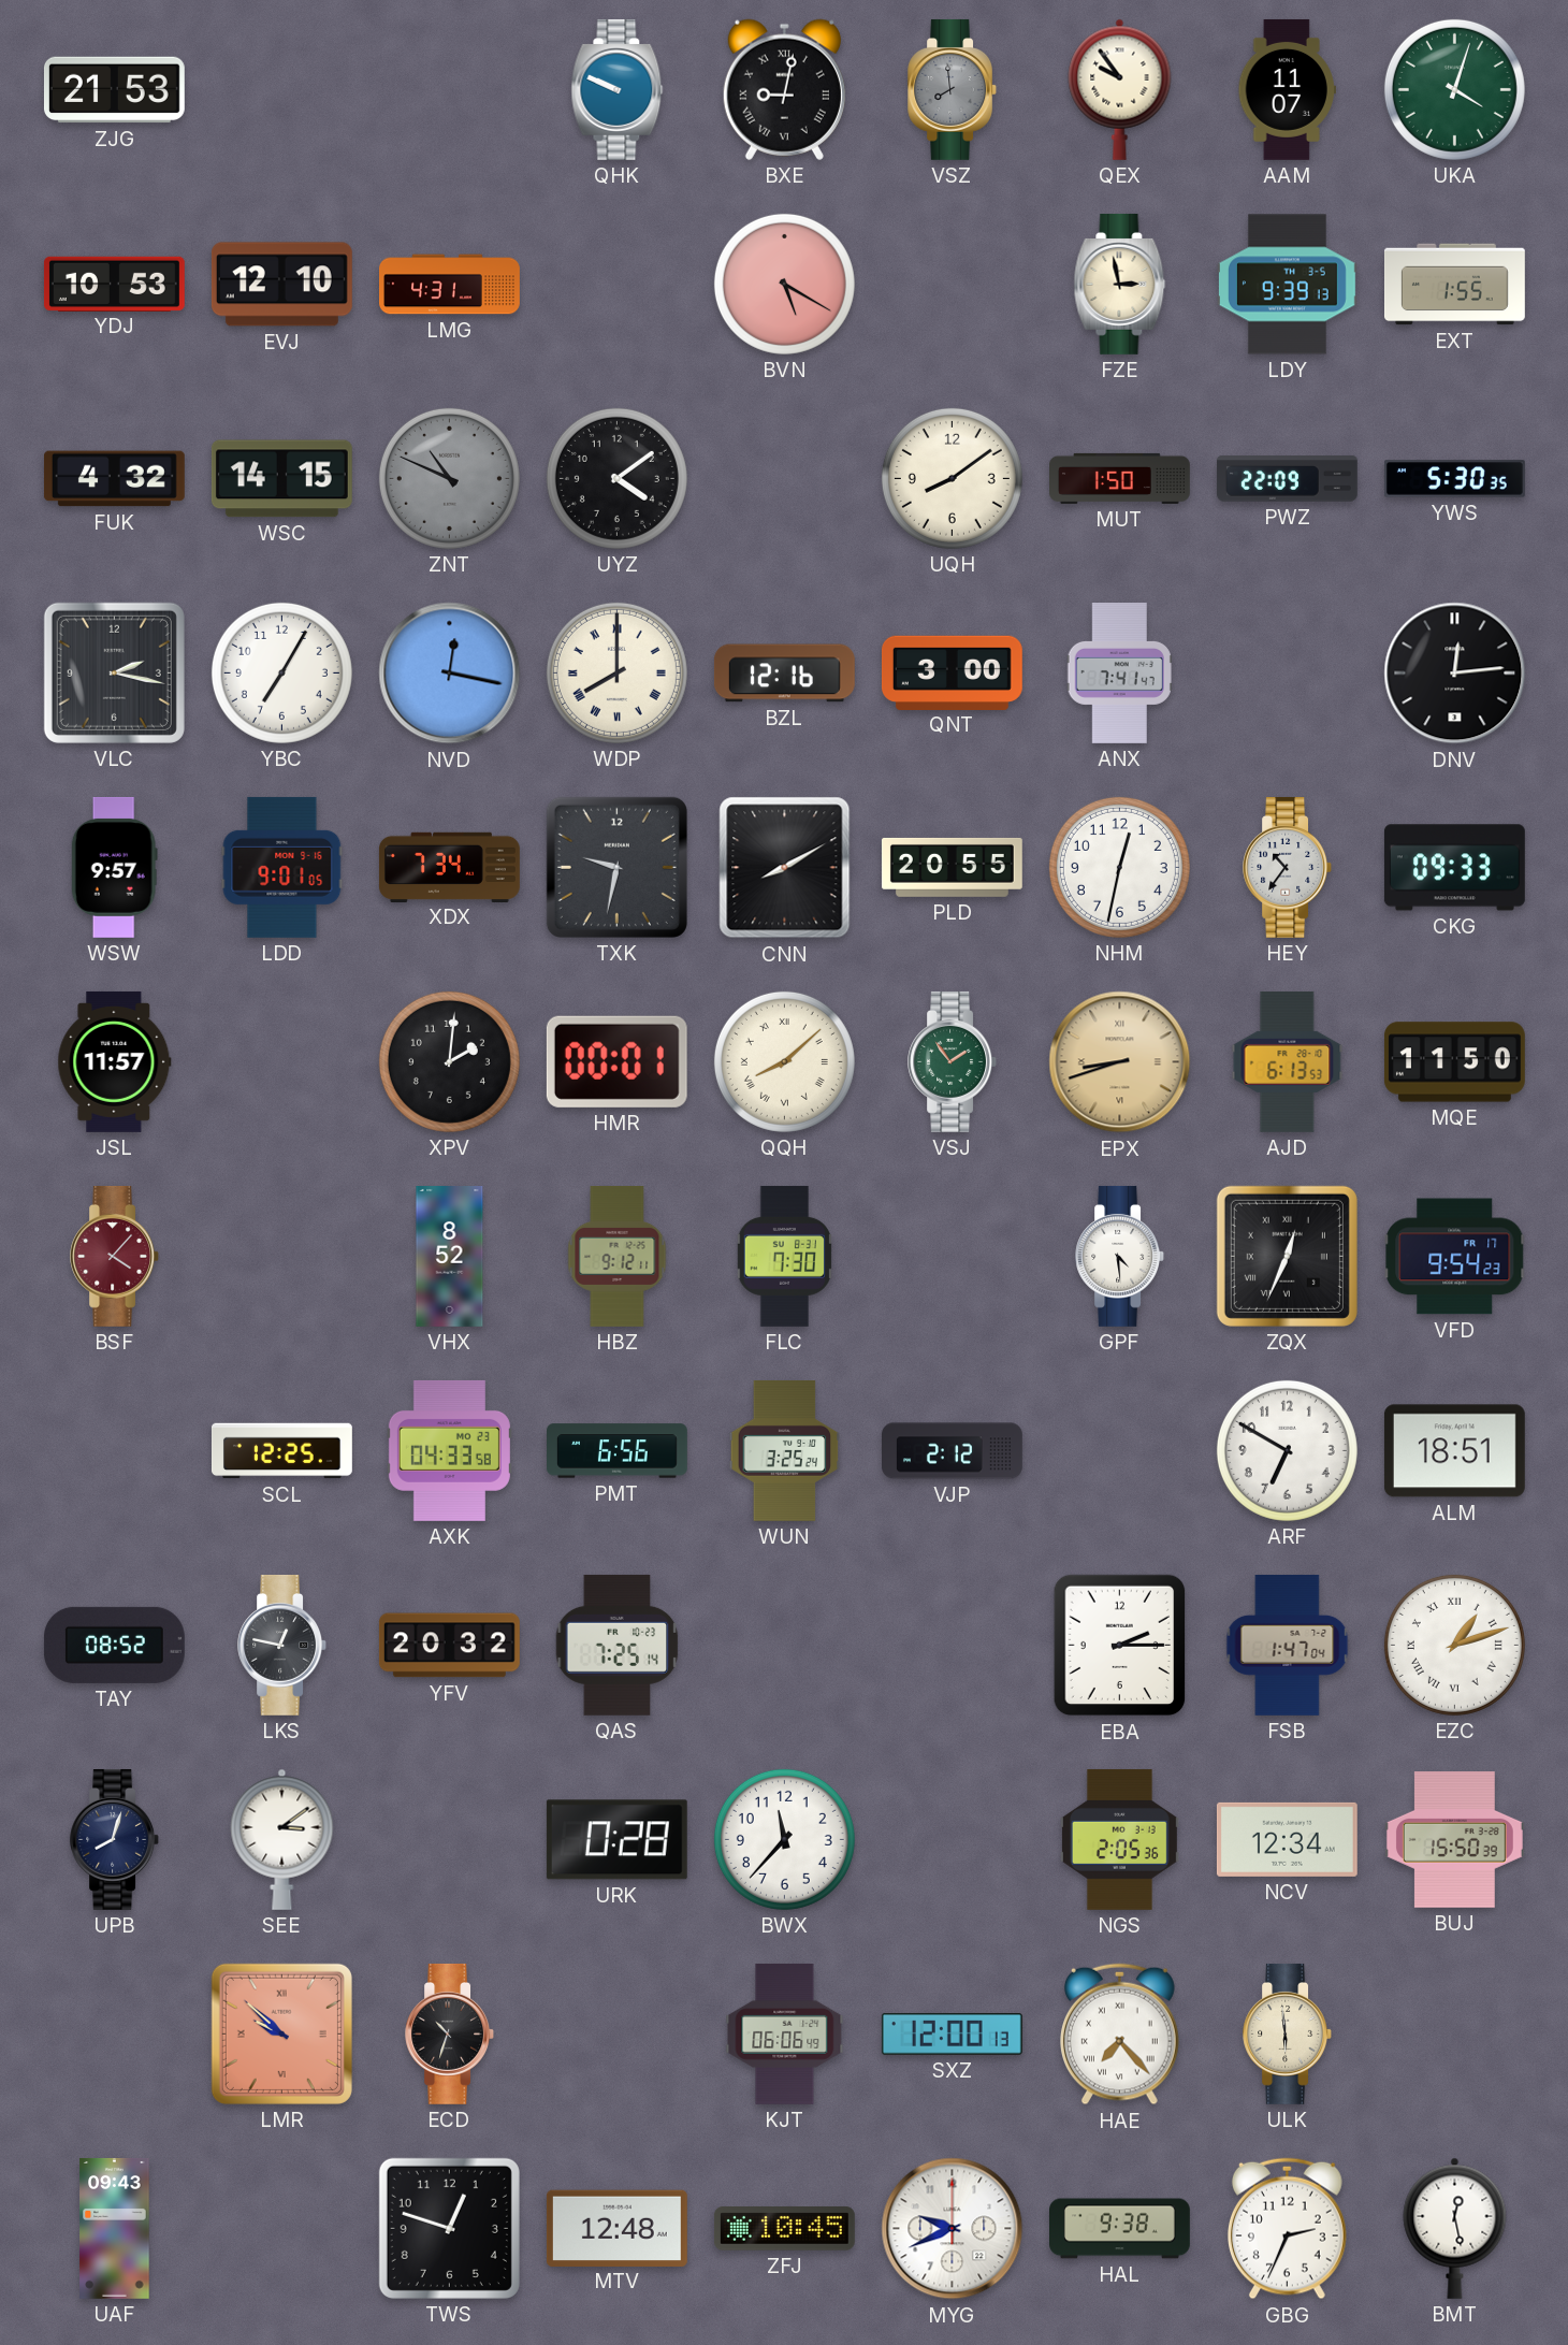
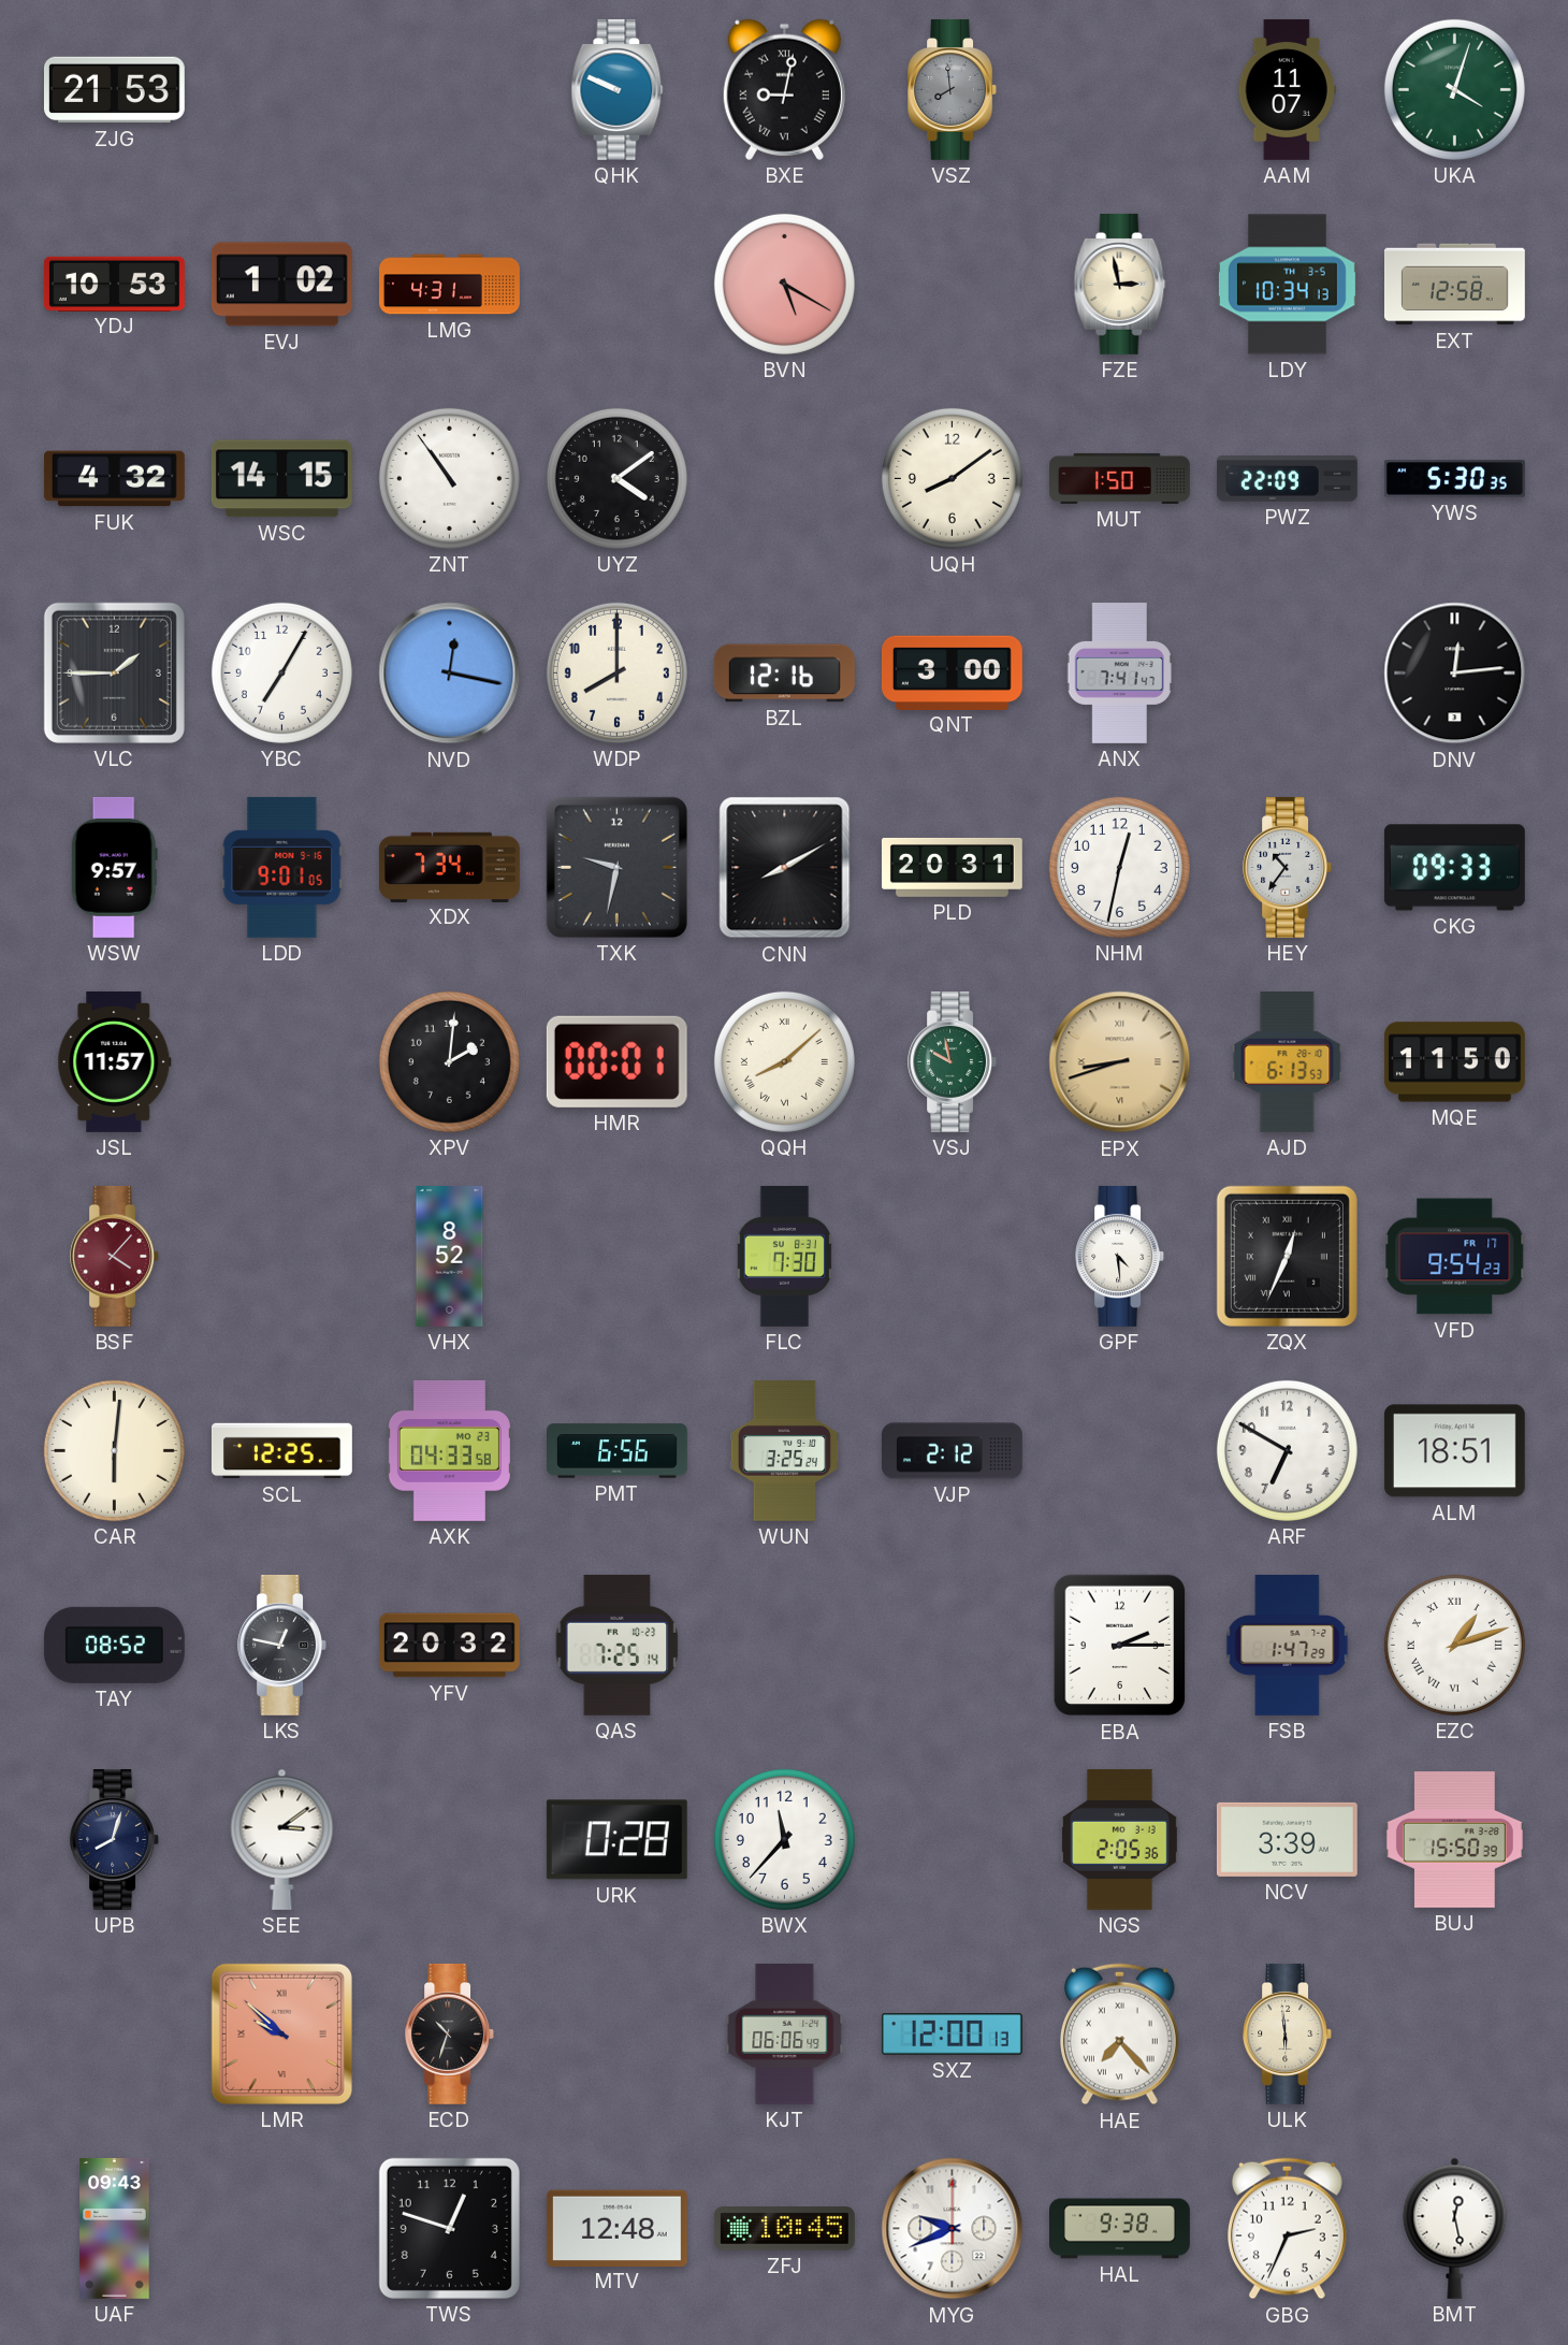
QEX: 9:54 -> none (1120, 89)
EVJ: 12:10 -> 1:02 (281, 285)
LDY: 9:39 -> 10:34 (1287, 285)
EXT: 1:55 -> 12:58 (1454, 285)
ZNT: 10:49 -> 10:54 (449, 478)
ZNT dial: grey -> white (449, 478)
VLC: 2:17 -> 1:45 (114, 672)
WDP numerals: Roman -> Arabic (616, 672)
PLD: 20:55 -> 20:31 (952, 867)
VSJ: 1:54 -> 9:58 (953, 1061)
HBZ: 9:12 -> none (618, 1257)
CAR: none -> 6:01 (114, 1450)
FSB: 1:47:04 -> 1:47:29 (1288, 1646)
NCV: 12:34 -> 3:39 (1287, 1839)
